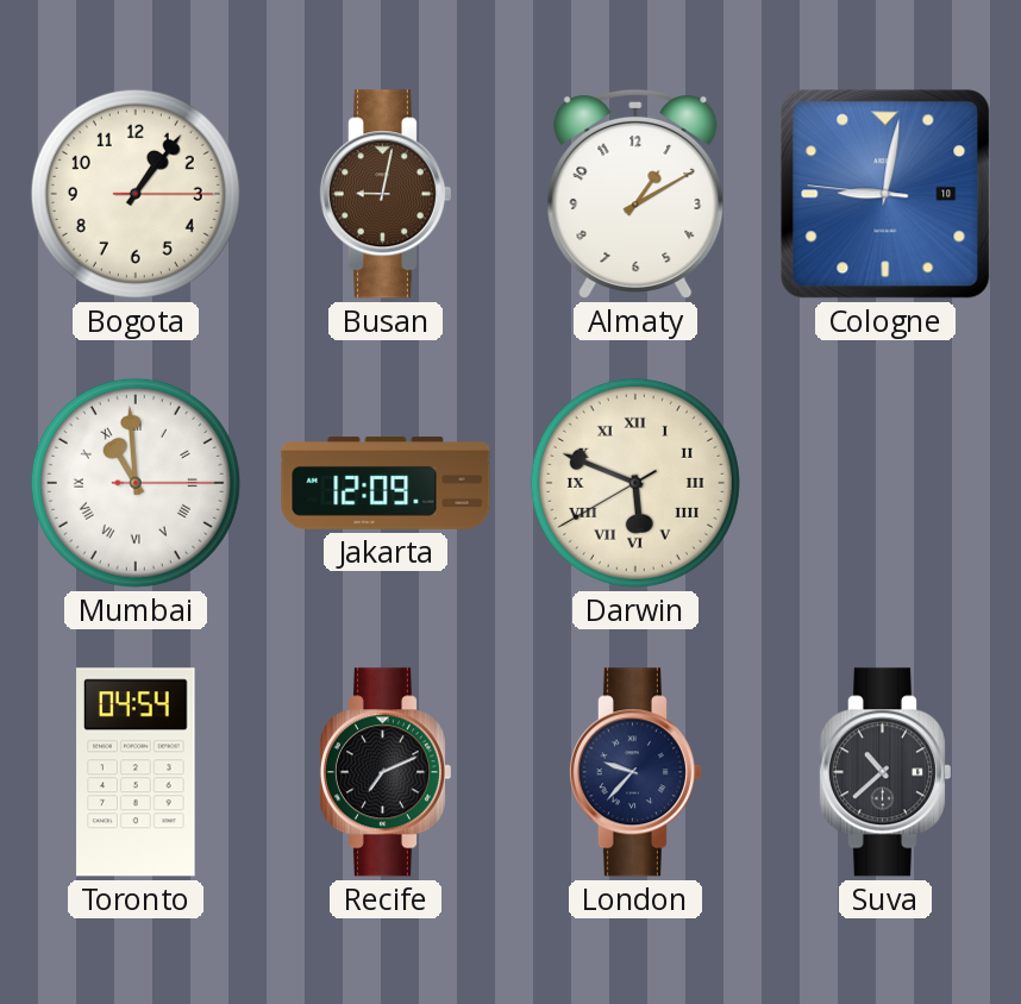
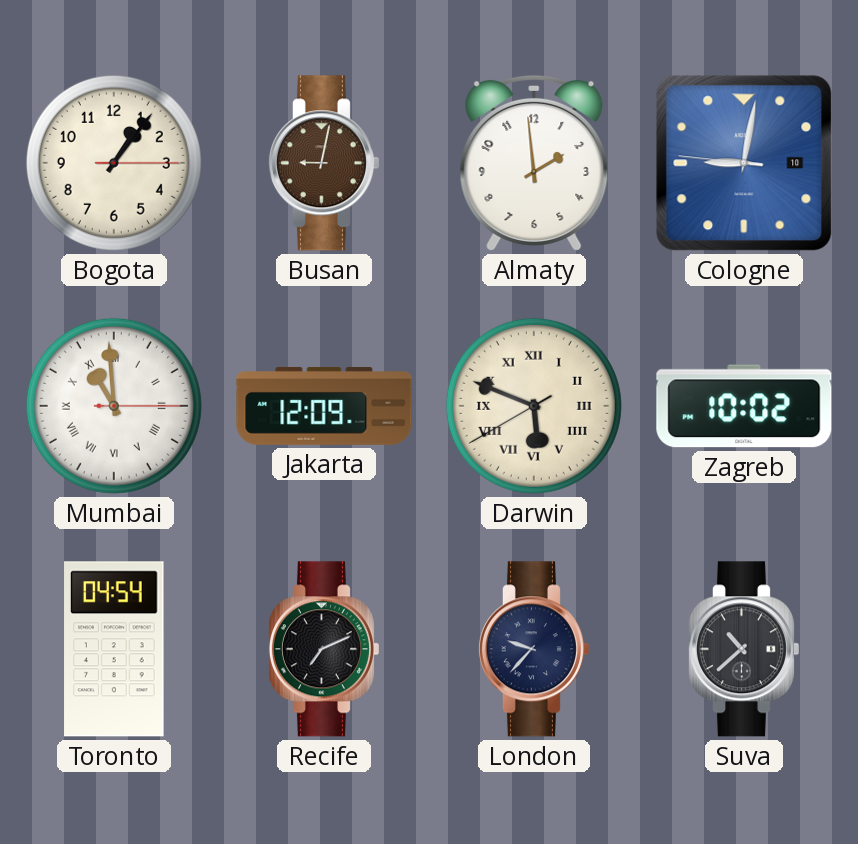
Almaty: 1:10 -> 1:59 (534, 163)
Zagreb: none -> 10:02 (744, 406)
